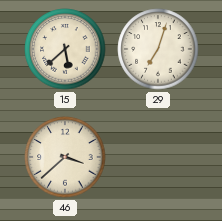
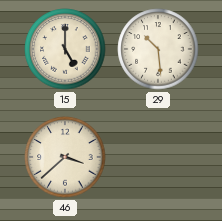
15: 5:38 -> 5:00 (65, 49)
29: 7:03 -> 10:29 (158, 49)
